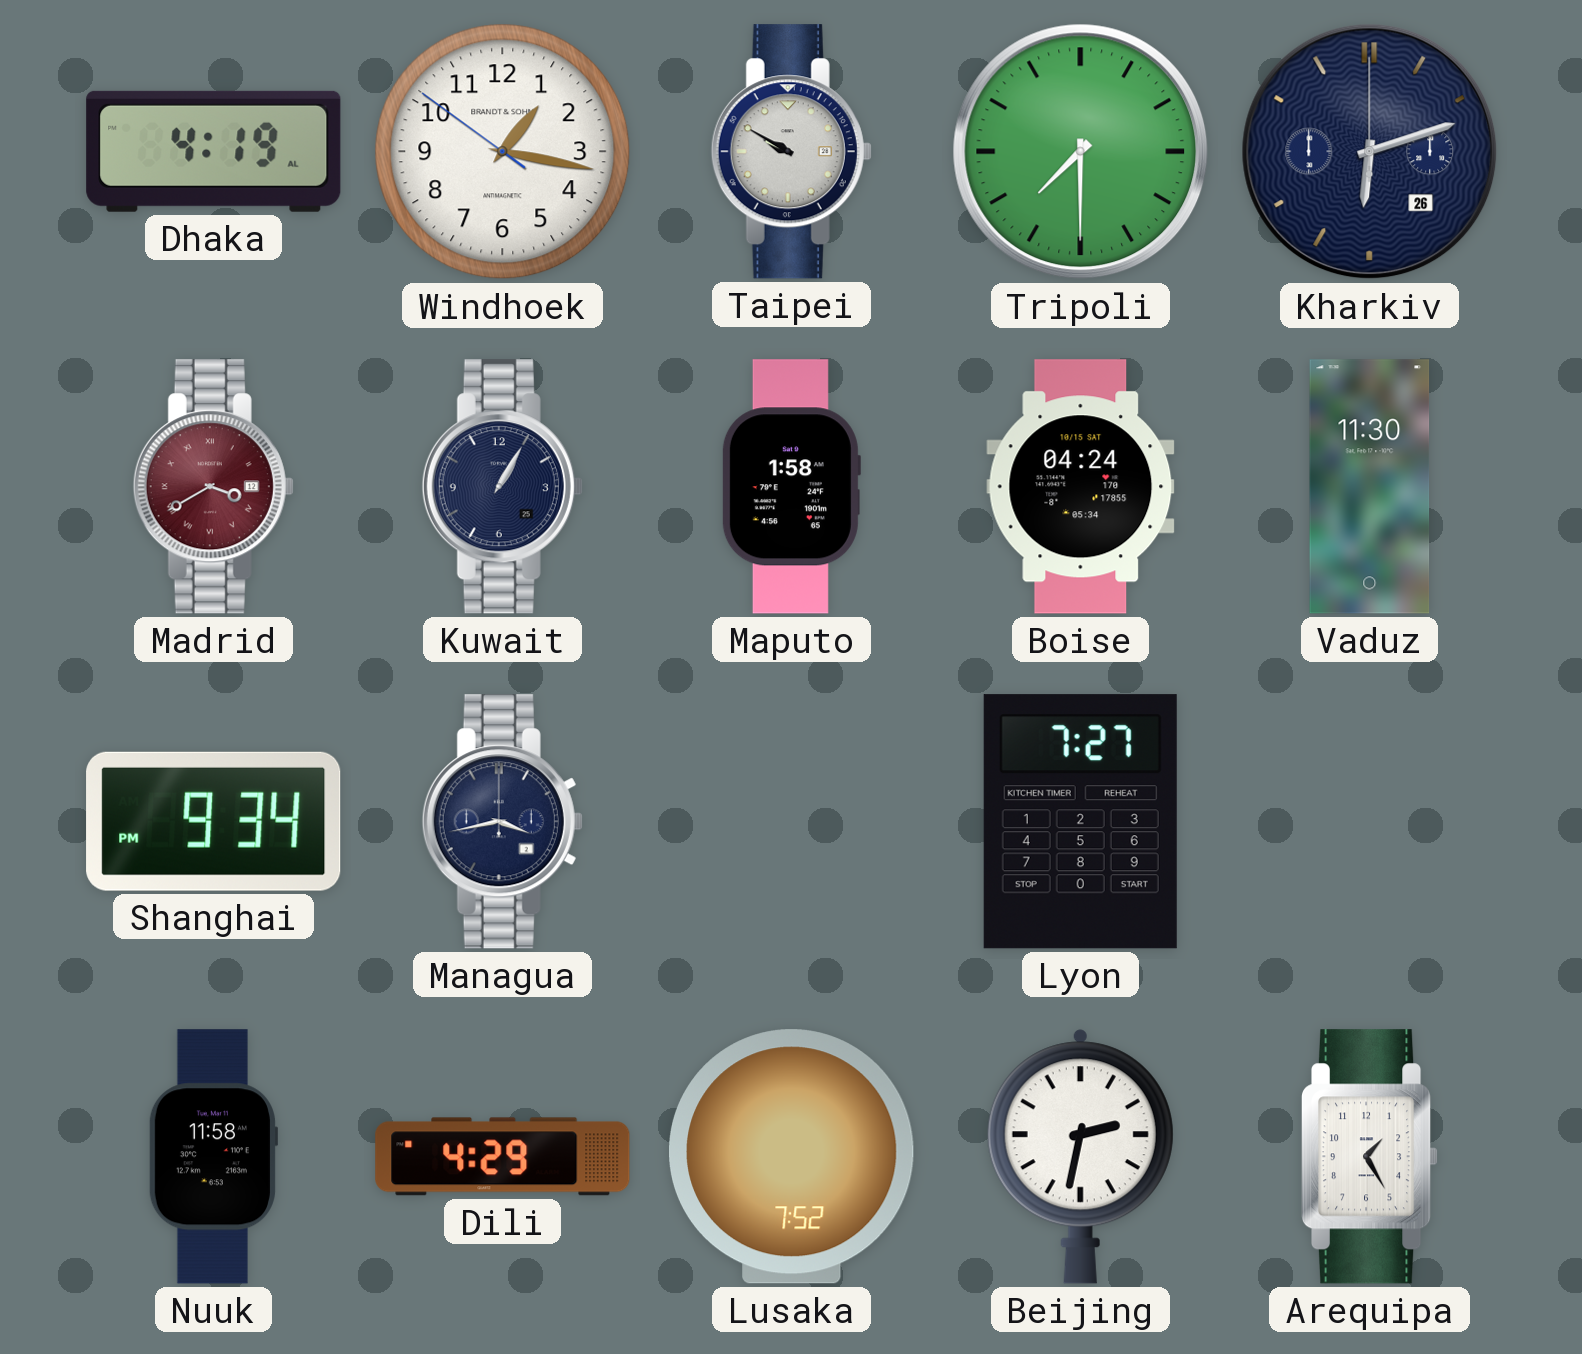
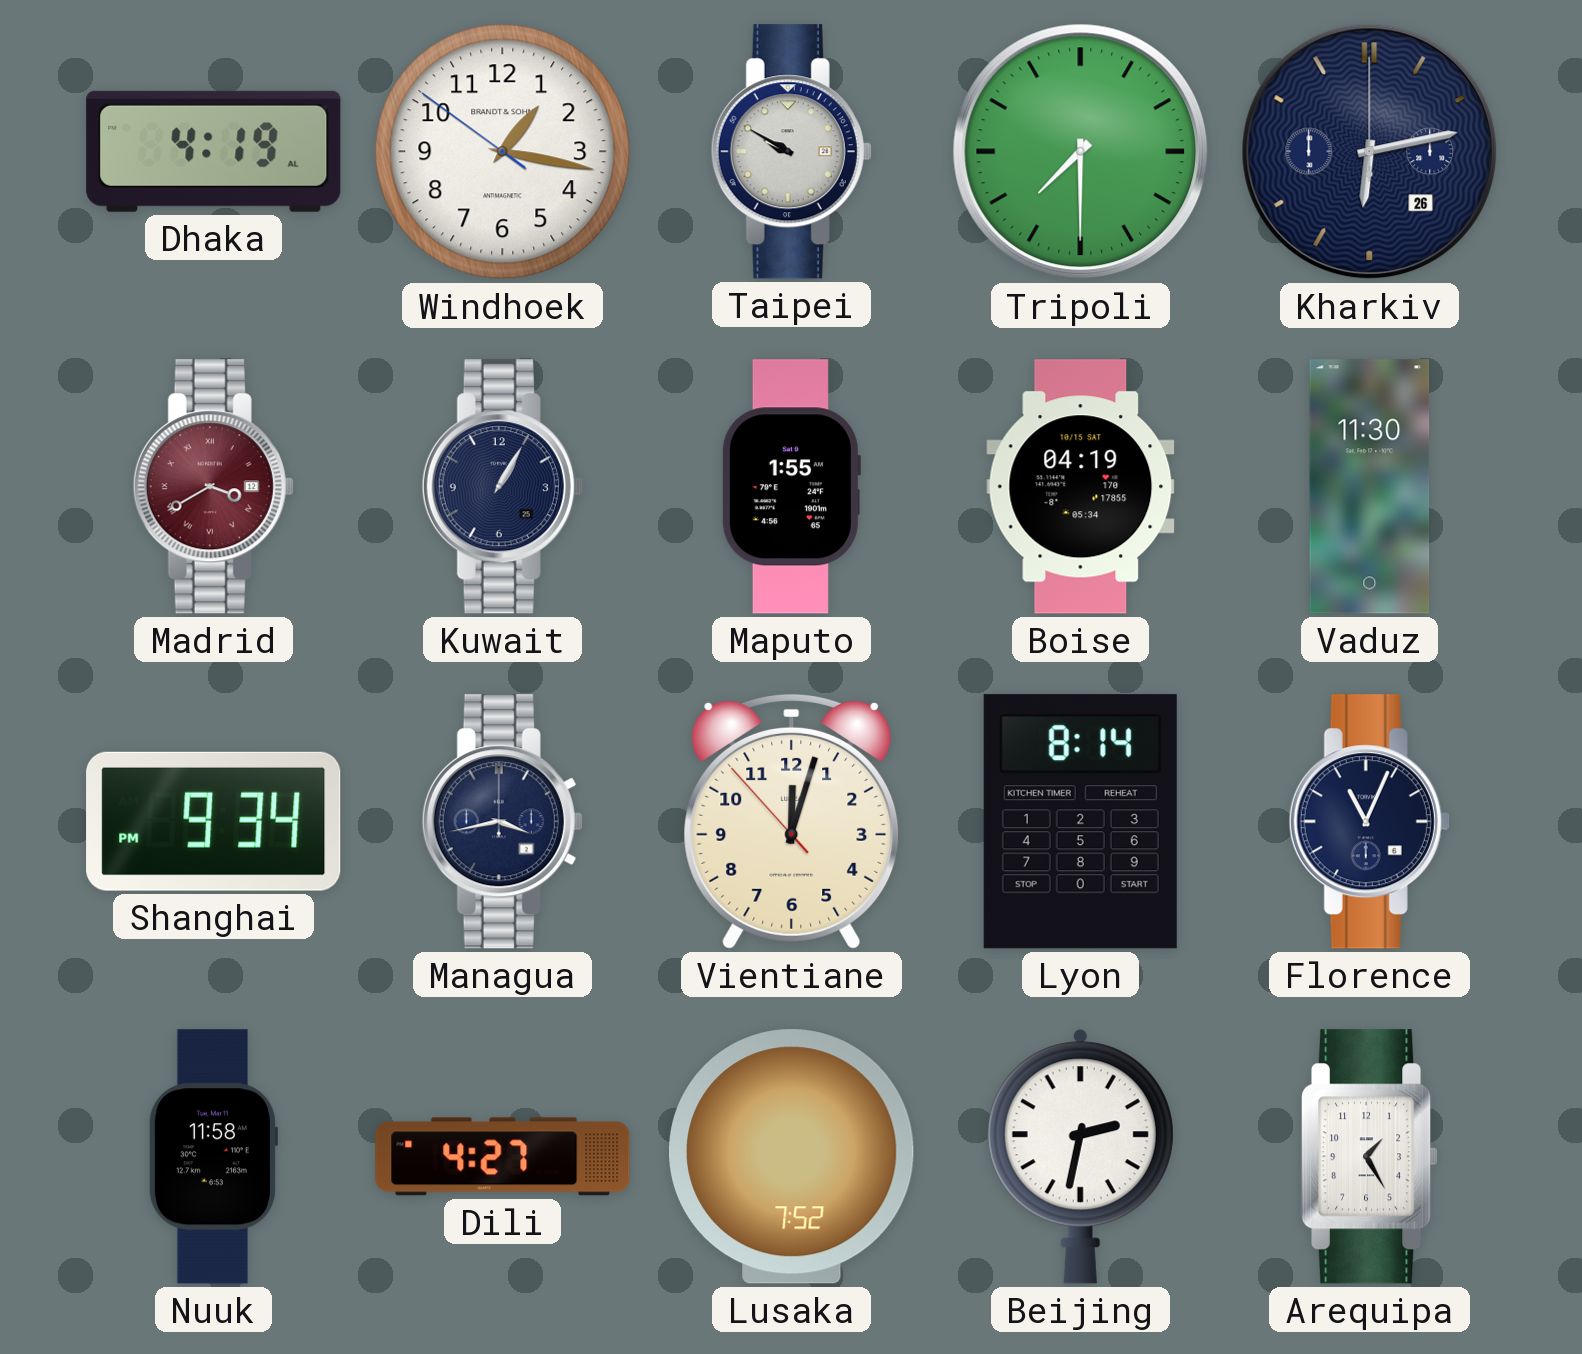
Kharkiv: 6:12 -> 6:13 (1370, 152)
Maputo: 1:58 -> 1:55 (791, 487)
Boise: 04:24 -> 04:19 (1081, 487)
Vientiane: none -> 12:02 (792, 821)
Lyon: 7:27 -> 8:14 (1080, 822)
Florence: none -> 11:04 (1369, 822)
Dili: 4:29 -> 4:27 (503, 1157)
